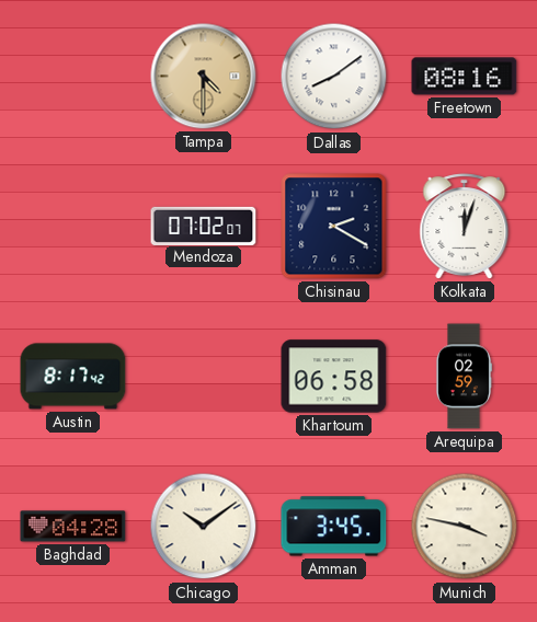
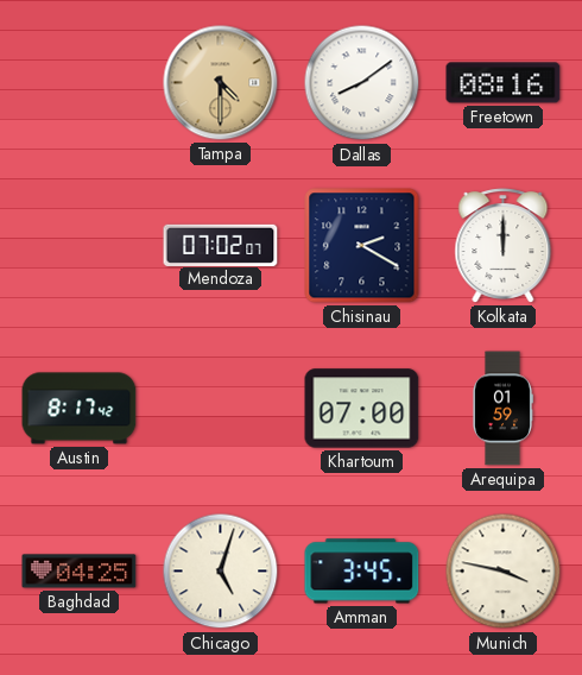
Kolkata: 12:03 -> 12:00 (504, 246)
Khartoum: 06:58 -> 07:00 (362, 409)
Arequipa: 02:59 -> 01:59 (504, 409)
Baghdad: 04:28 -> 04:25 (80, 572)
Chicago: 10:09 -> 5:03 (221, 572)
